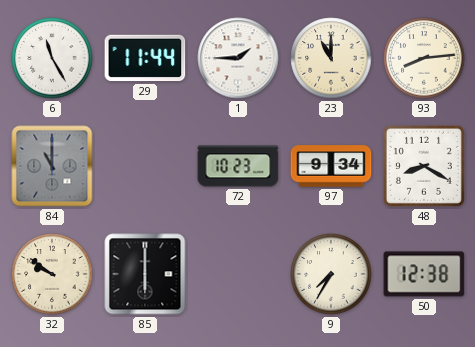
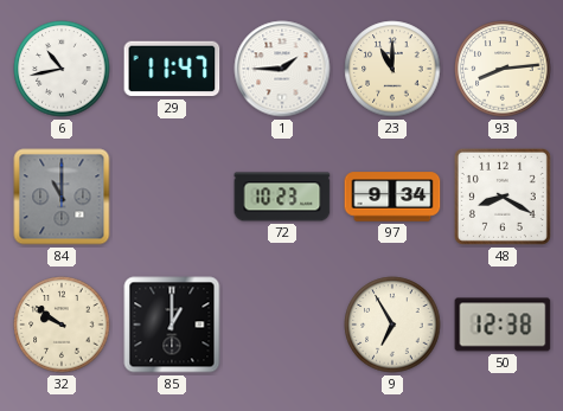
6: 11:25 -> 10:43 (62, 69)
29: 11:44 -> 11:47 (172, 69)
85: 6:00 -> 1:00 (172, 325)
9: 7:35 -> 6:55 (392, 325)
